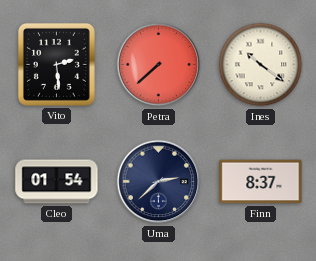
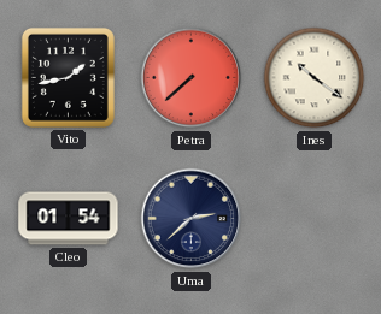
Vito: 2:29 -> 1:43 (68, 77)
Finn: 8:37 -> none (261, 182)
